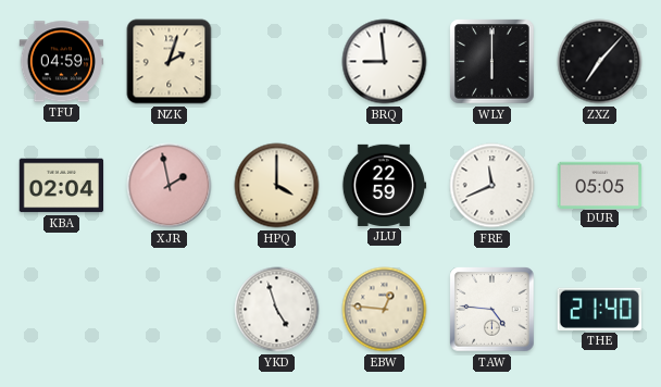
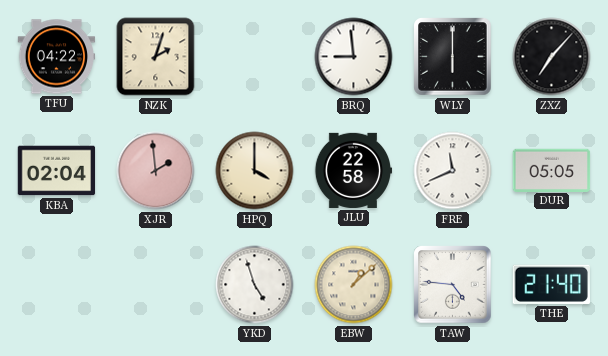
TFU: 04:59 -> 04:22 (57, 57)
XJR: 1:58 -> 1:59 (156, 171)
JLU: 22:59 -> 22:58 (353, 170)
EBW: 12:46 -> 1:08 (354, 285)
